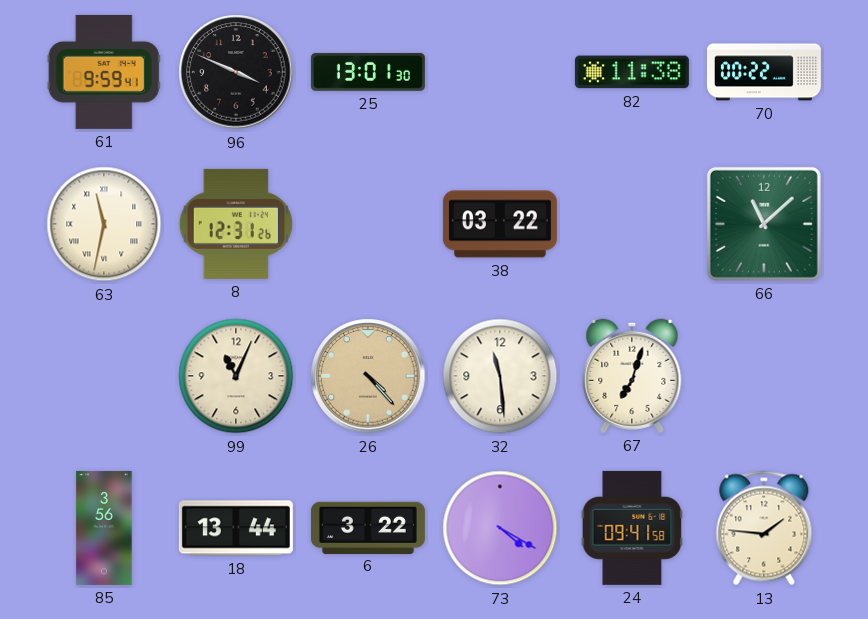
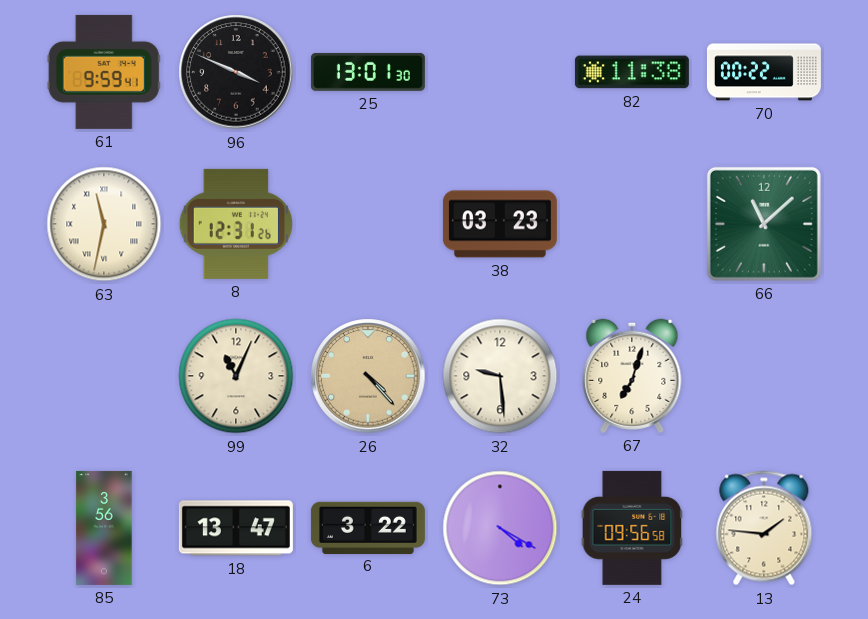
38: 03:22 -> 03:23 (500, 224)
32: 11:29 -> 9:29 (500, 376)
18: 13:44 -> 13:47 (236, 528)
24: 09:41 -> 09:56 (632, 528)
